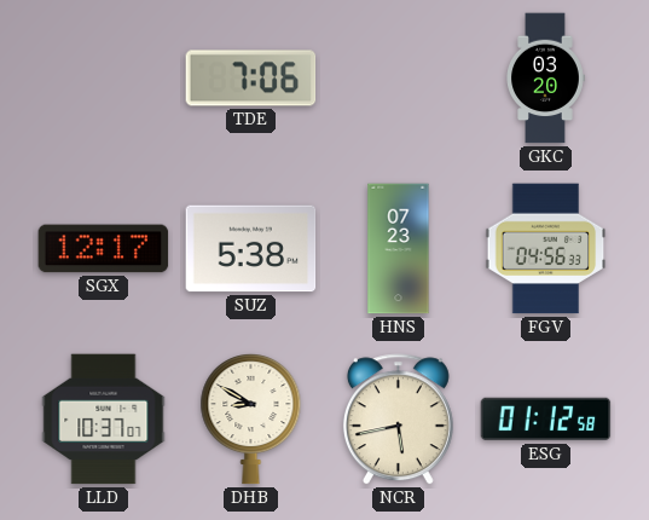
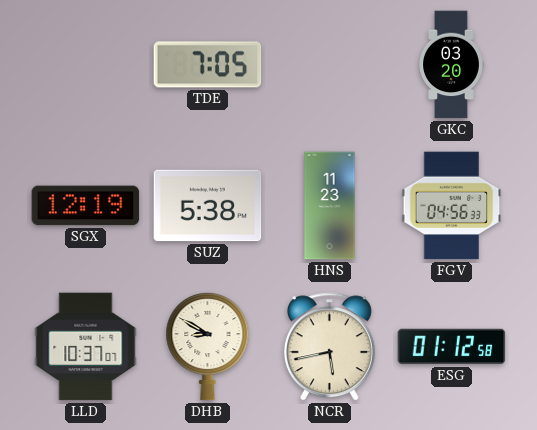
TDE: 7:06 -> 7:05 (208, 65)
SGX: 12:17 -> 12:19 (86, 206)
HNS: 07:23 -> 11:23 (330, 206)
